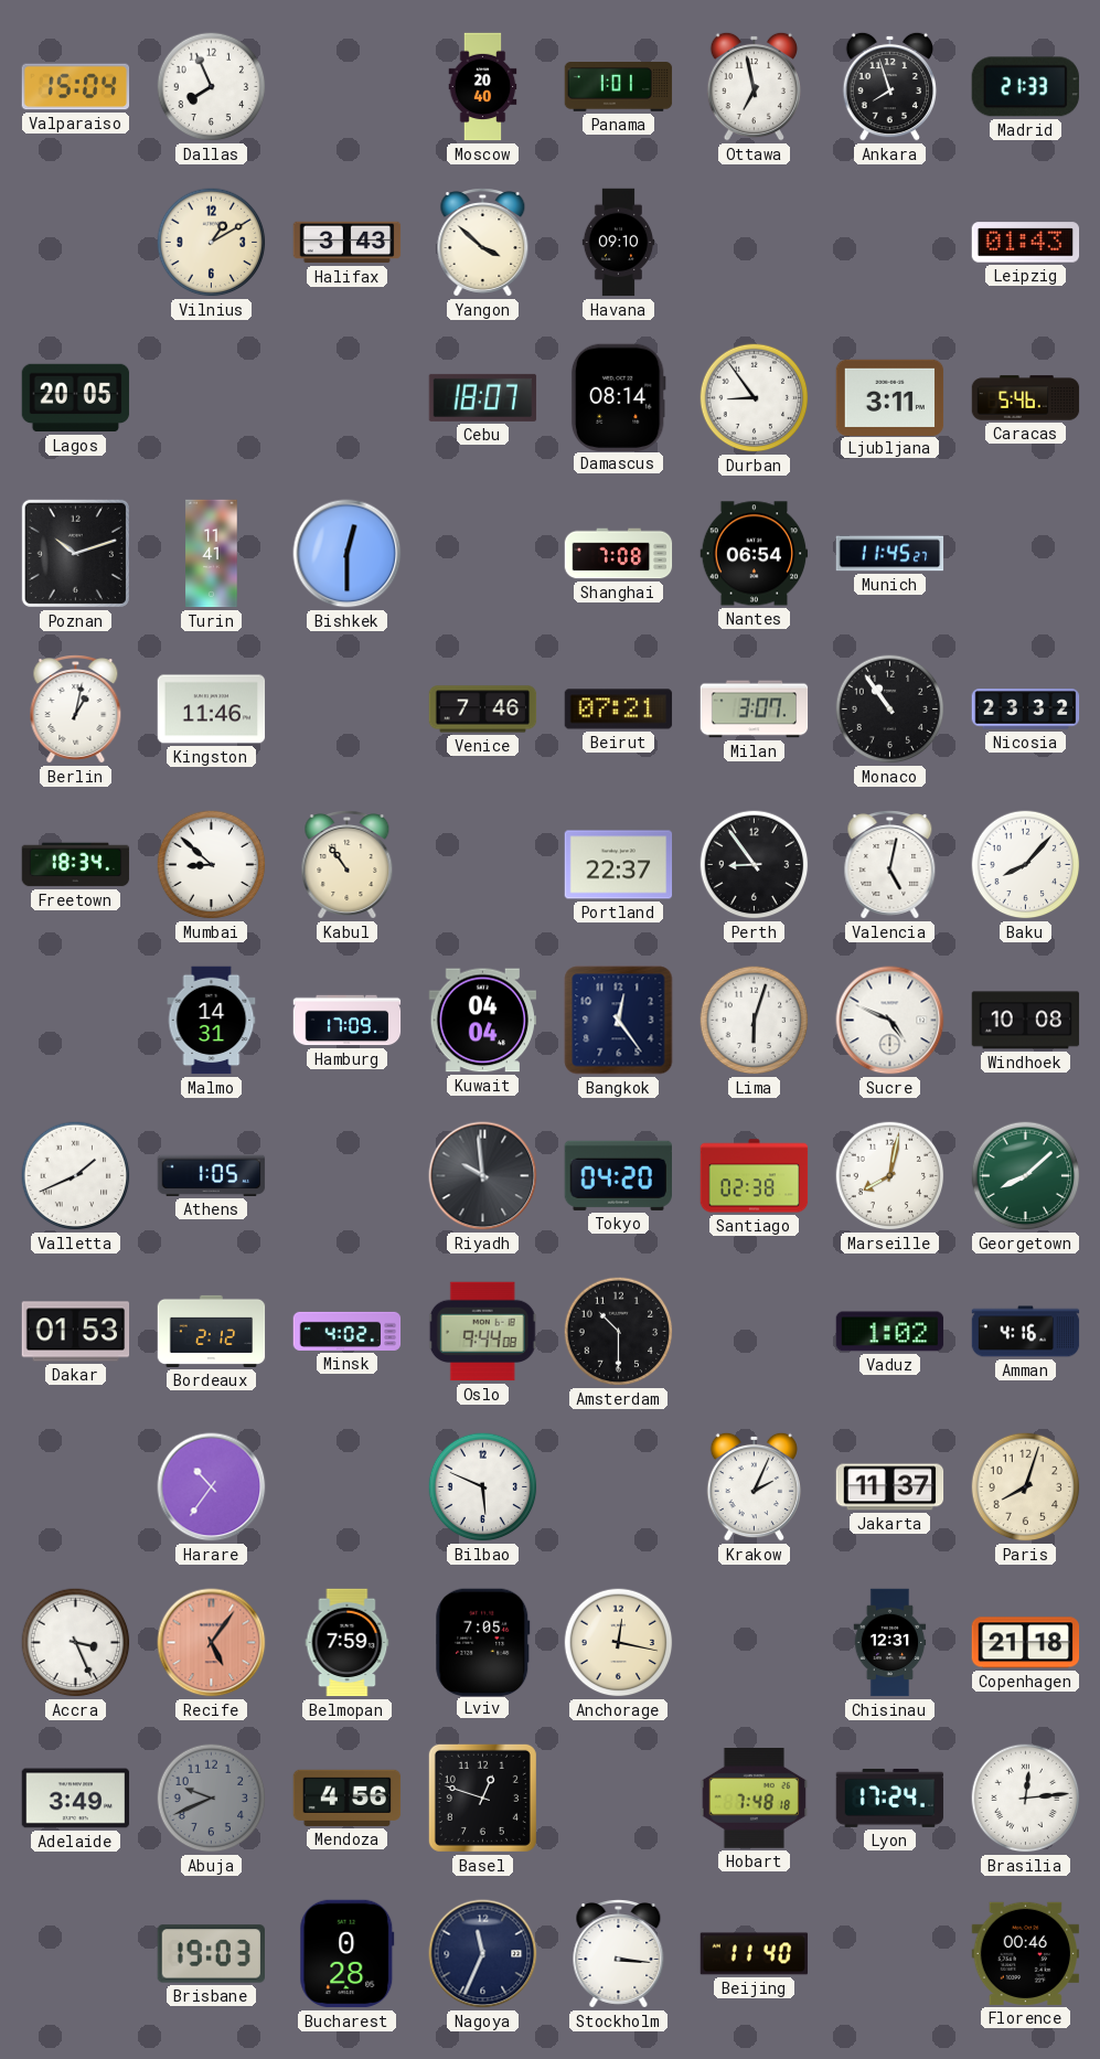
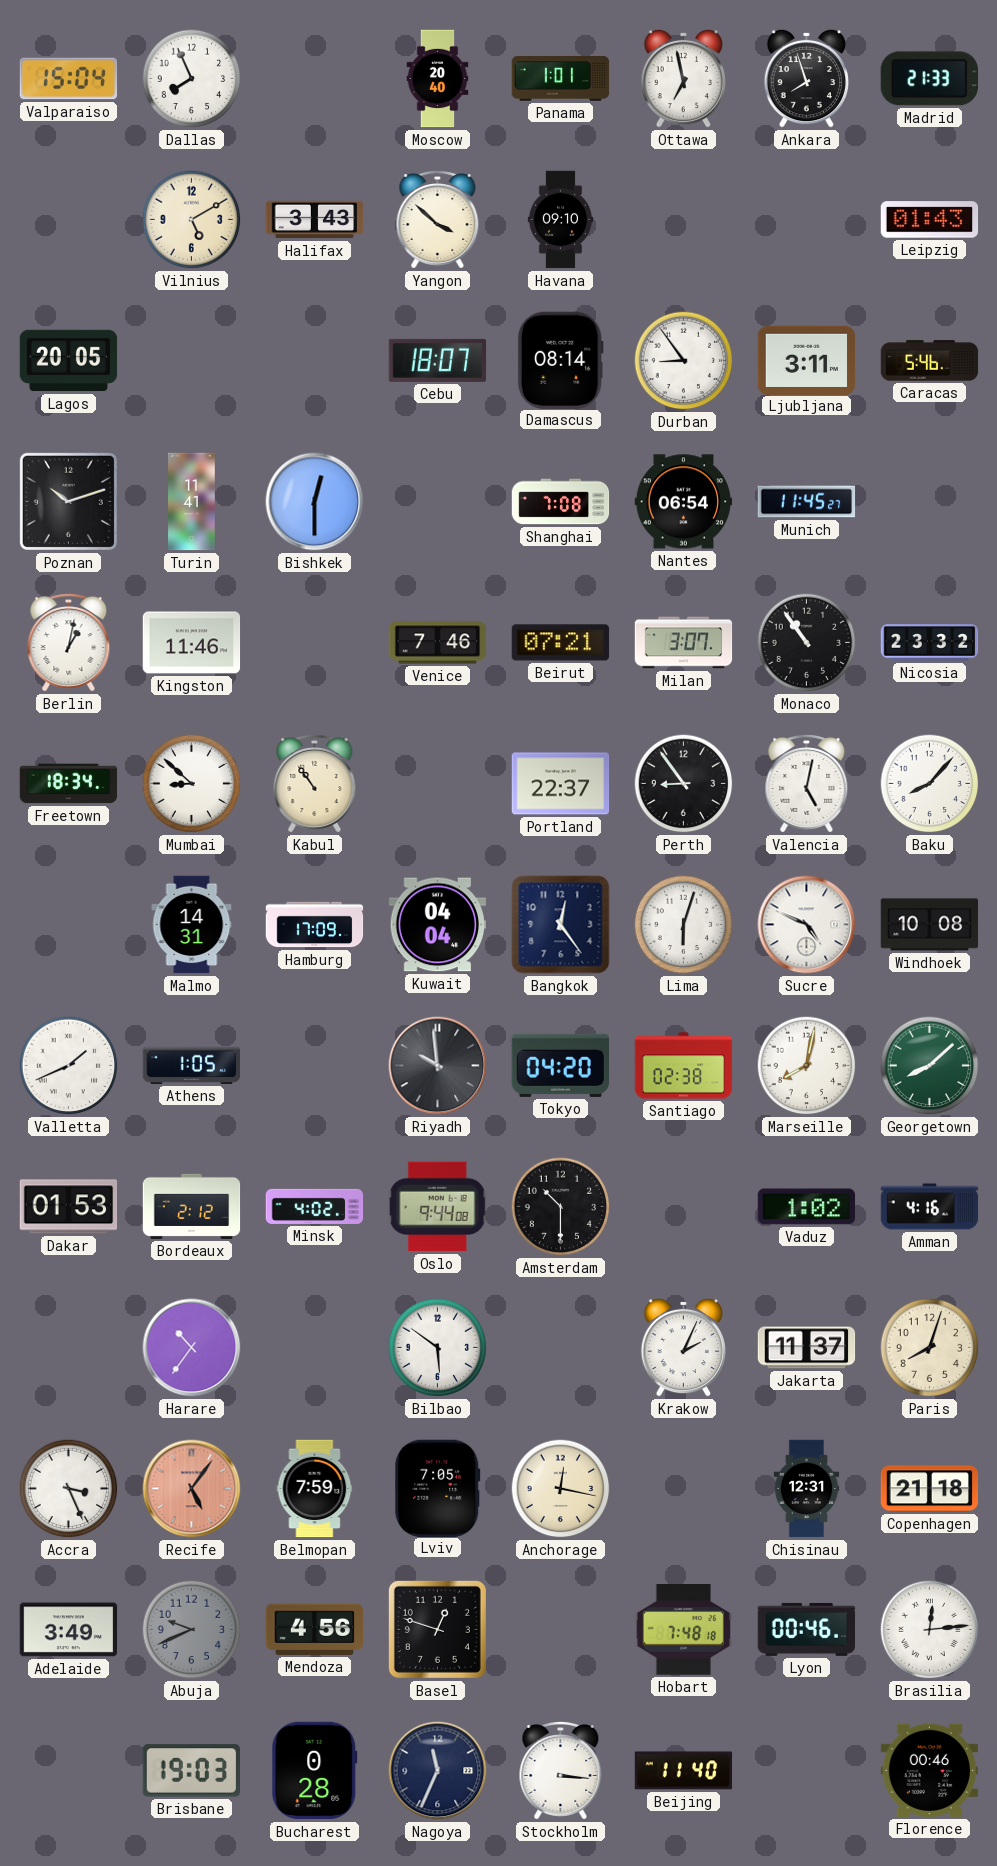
Vilnius: 1:10 -> 5:10 (192, 220)
Bilbao: 5:49 -> 5:51 (438, 1348)
Lyon: 17:24 -> 00:46 (807, 1629)
